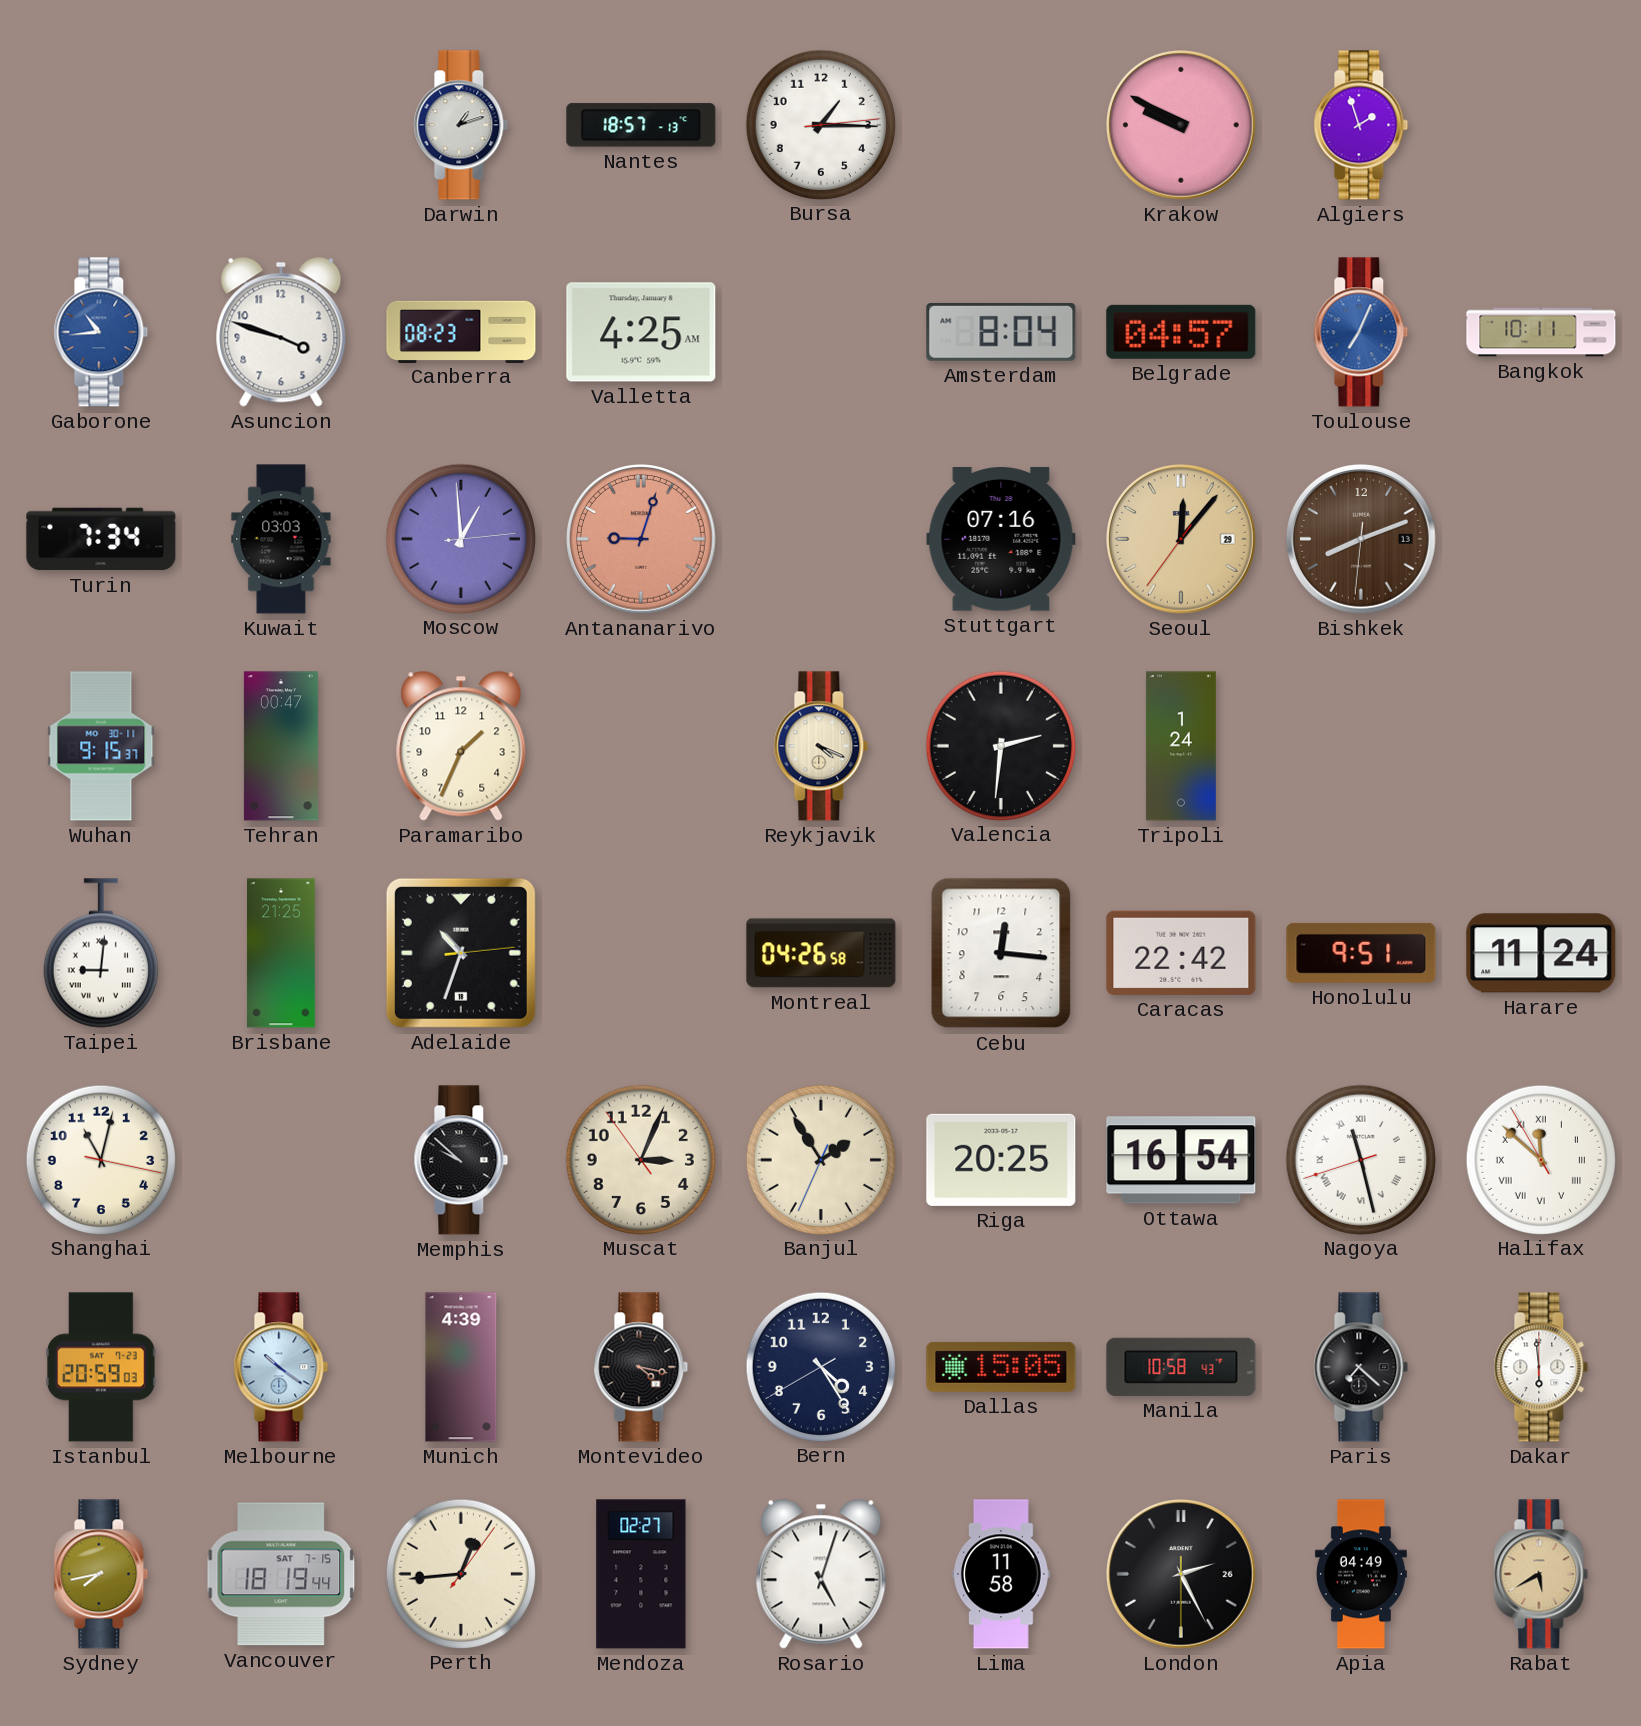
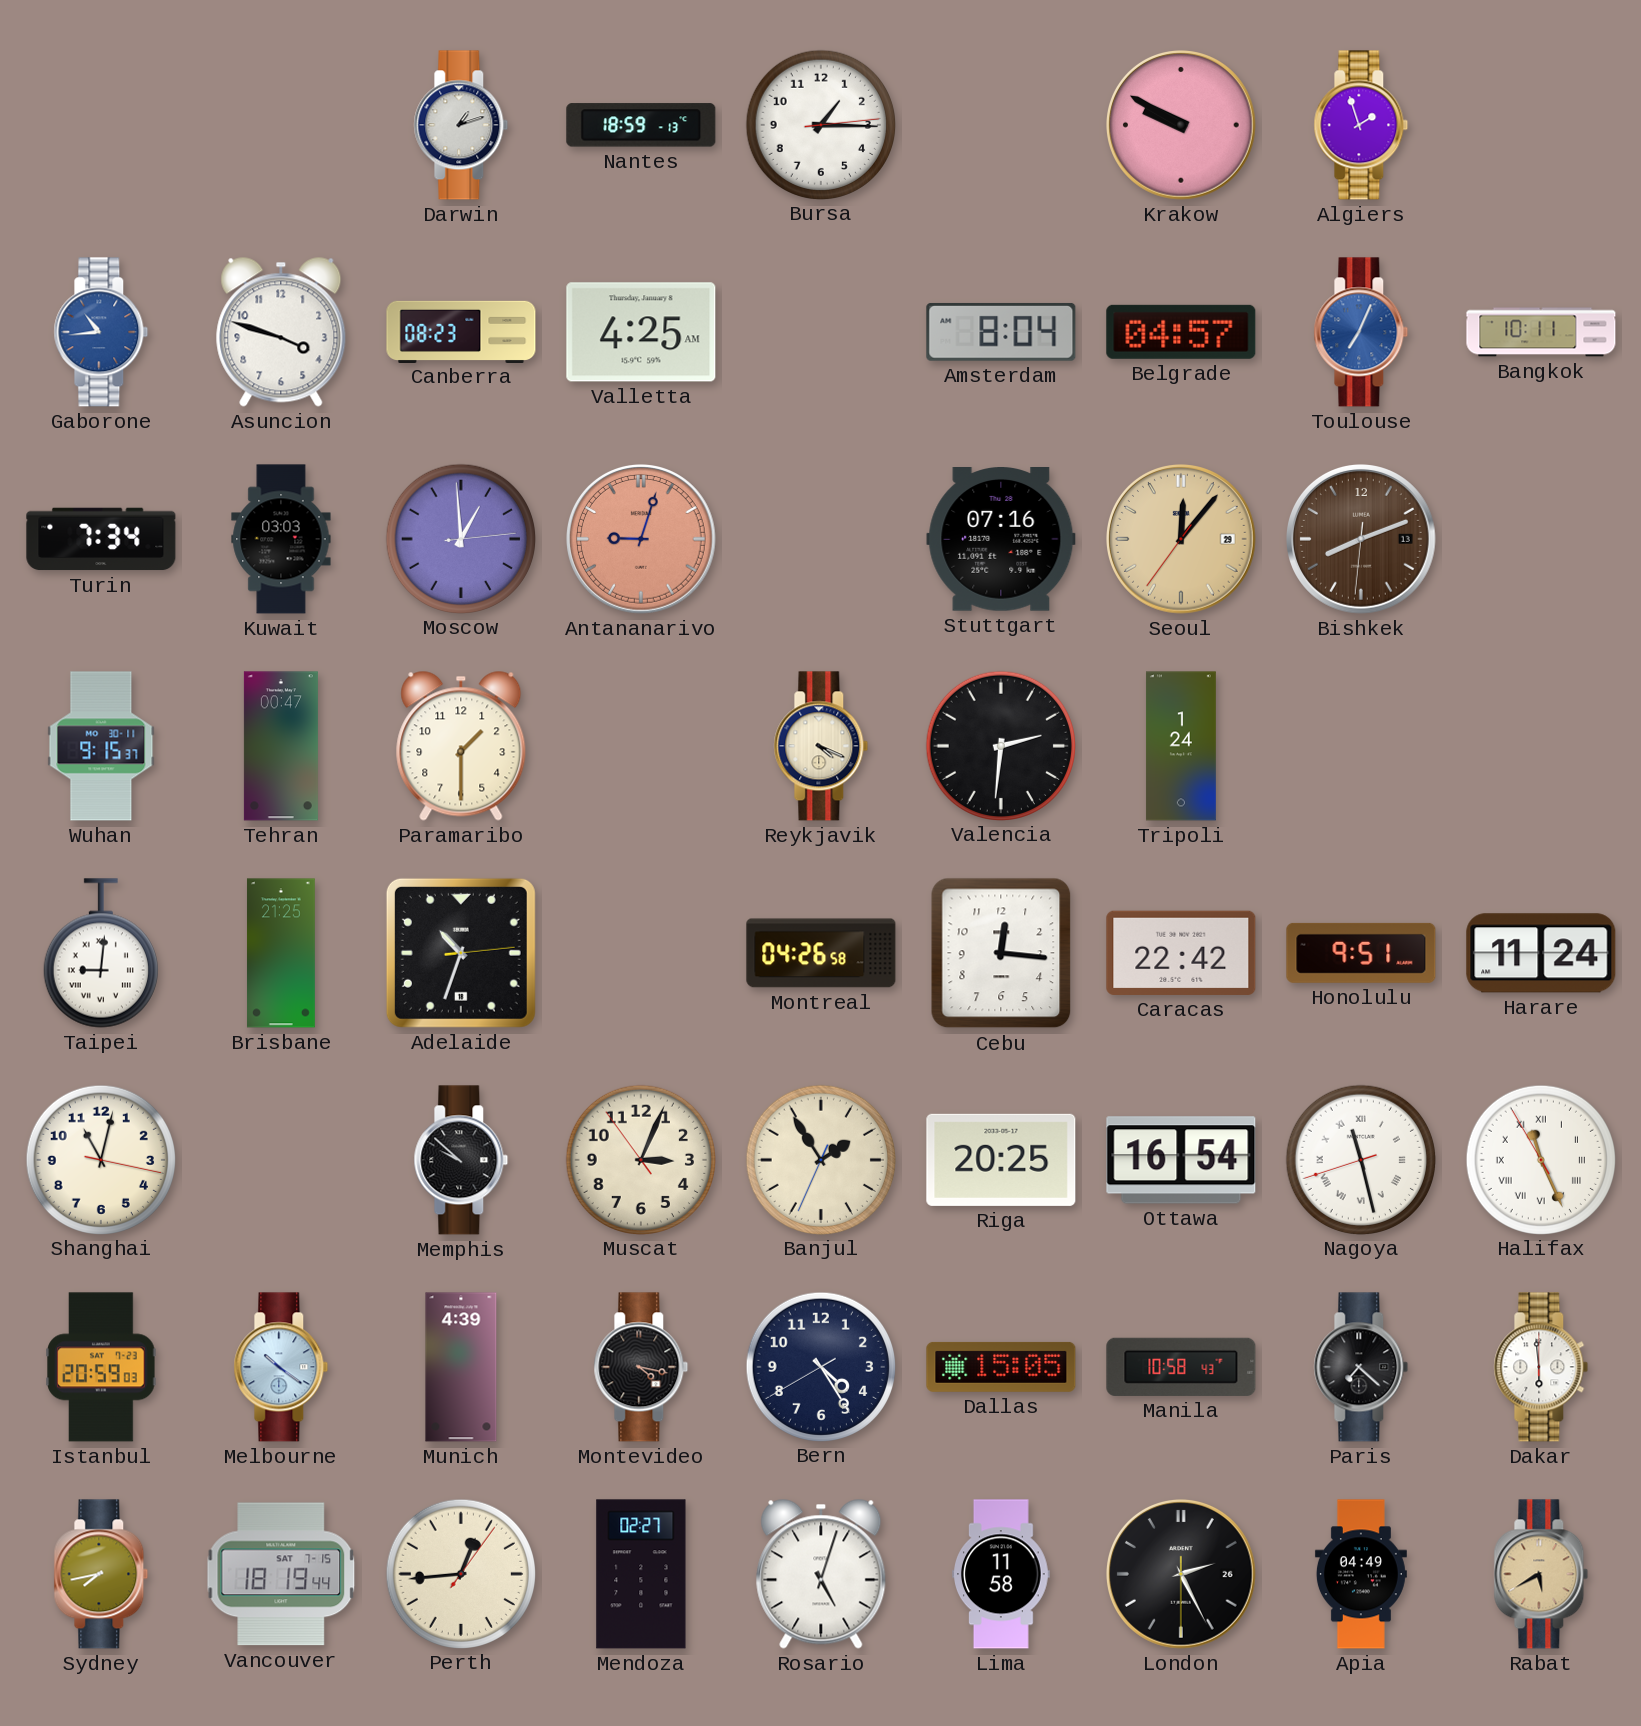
Nantes: 18:57 -> 18:59 (641, 125)
Paramaribo: 1:34 -> 1:30 (461, 746)
Halifax: 11:51 -> 11:25 (1540, 1159)
